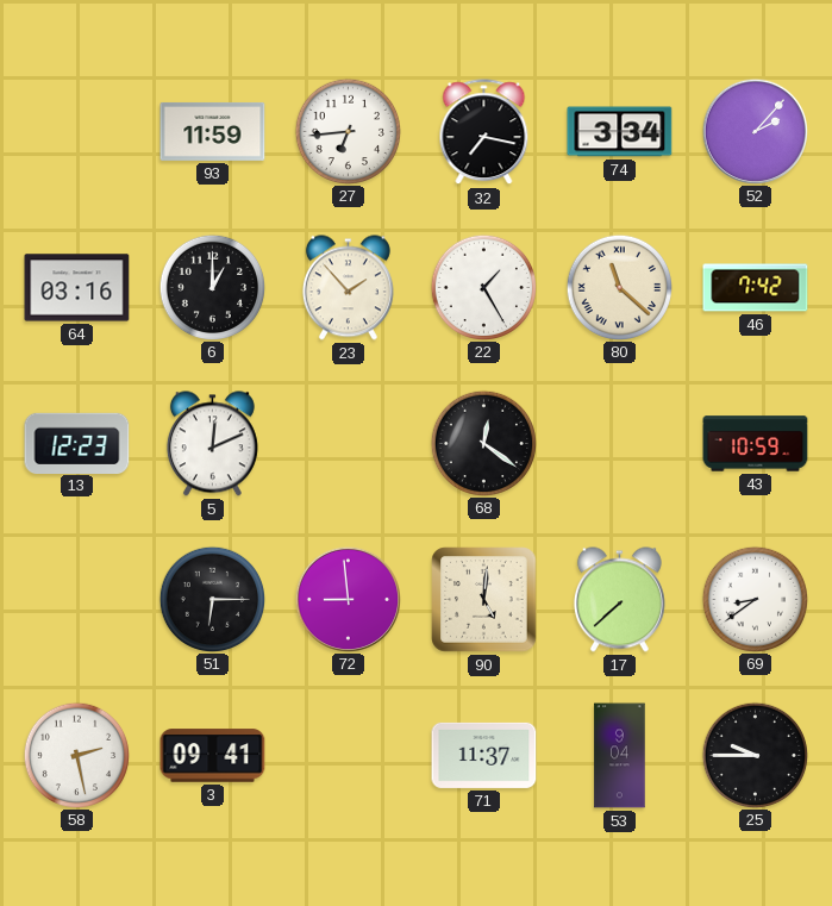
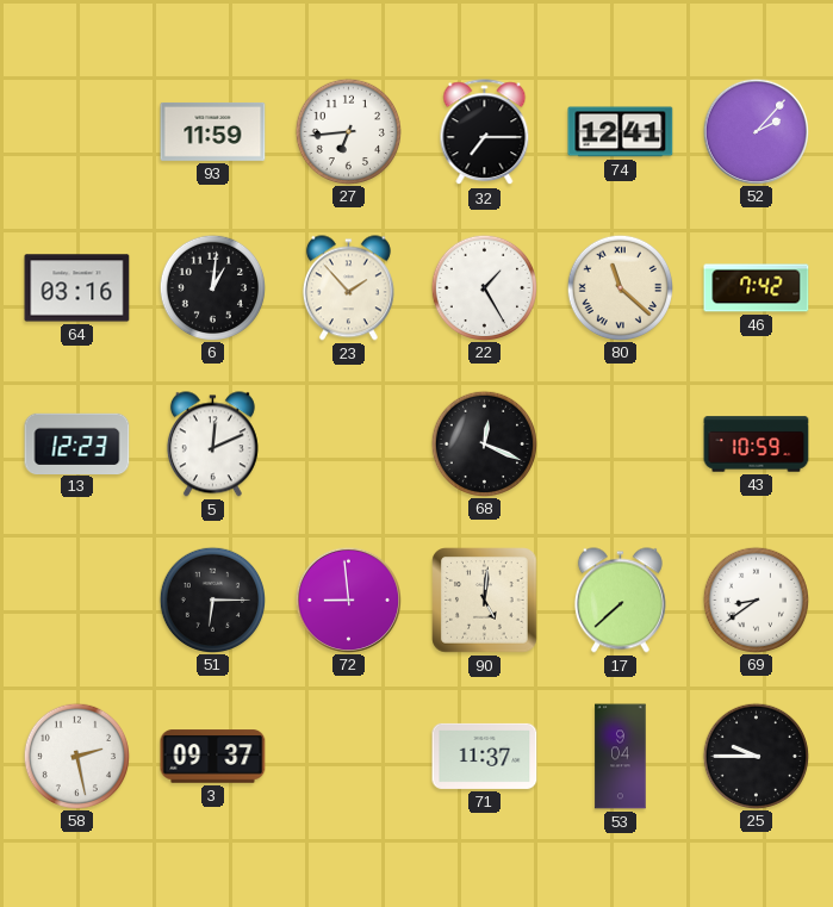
32: 7:17 -> 7:15 (485, 132)
74: 3:34 -> 12:41 (621, 132)
6: 1:00 -> 1:01 (212, 287)
68: 12:21 -> 12:19 (484, 443)
3: 09:41 -> 09:37 (213, 757)
